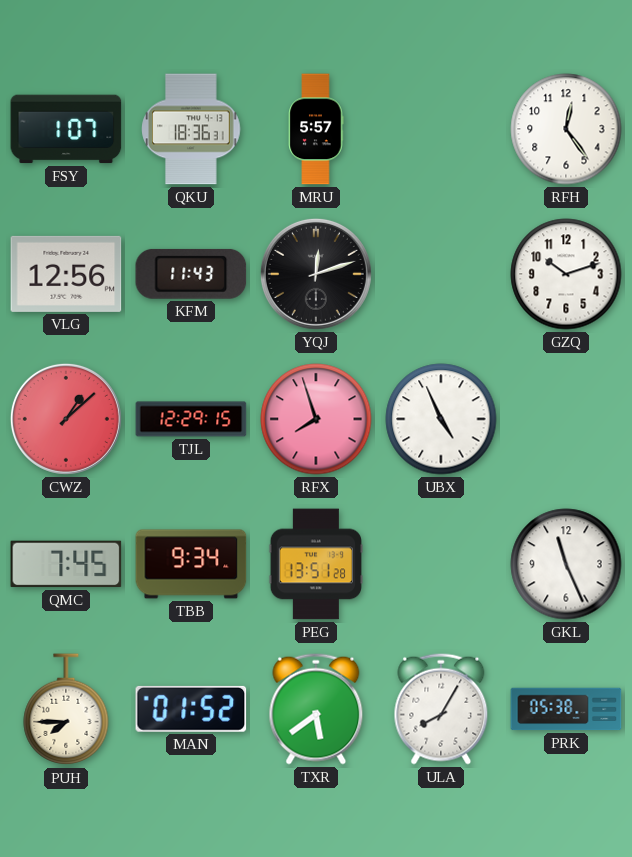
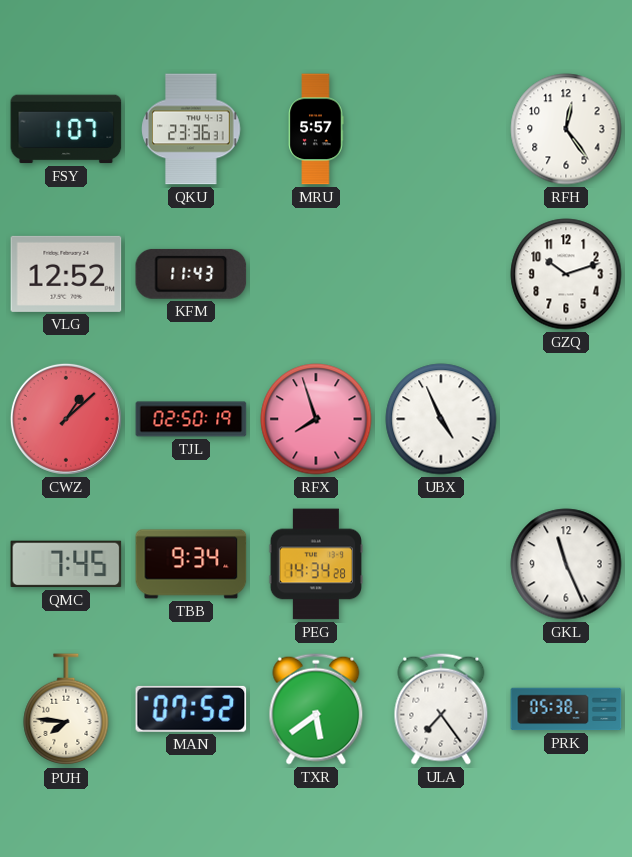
QKU: 18:36 -> 23:36 (191, 129)
VLG: 12:56 -> 12:52 (66, 274)
YQJ: 12:12 -> none (316, 274)
TJL: 12:29 -> 02:50 (191, 419)
PEG: 13:51 -> 14:34 (315, 564)
PUH: 7:45 -> 7:46 (66, 710)
MAN: 01:52 -> 07:52 (191, 709)
ULA: 8:05 -> 7:24 (441, 709)
